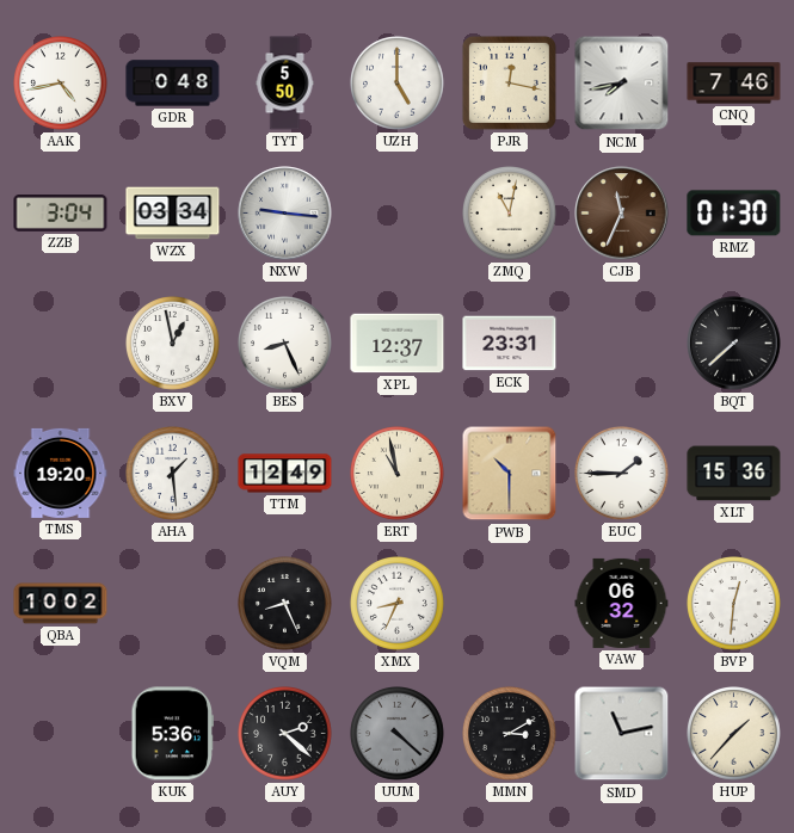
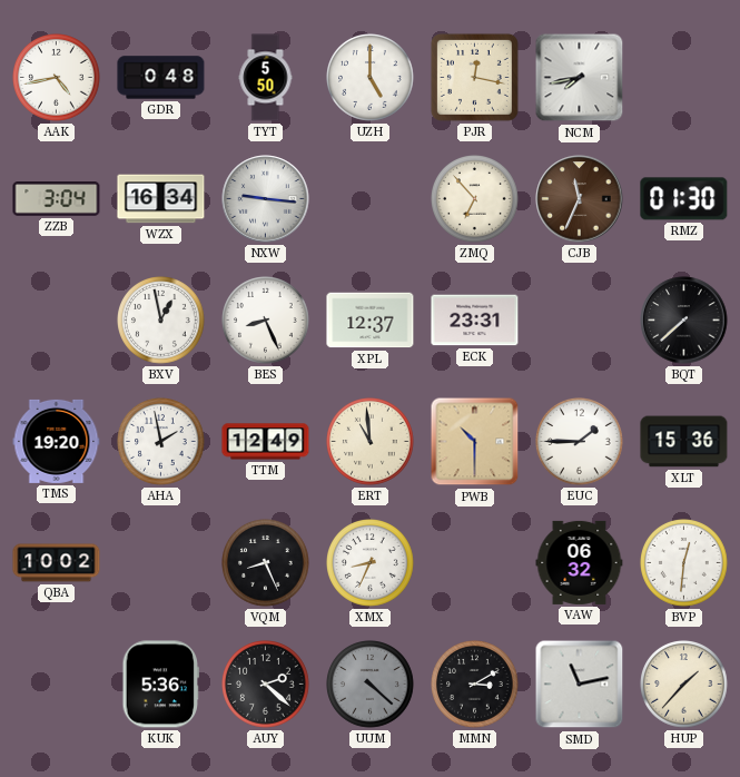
CNQ: 7:46 -> none (734, 84)
WZX: 03:34 -> 16:34 (161, 199)
ZMQ: 11:02 -> 6:53 (475, 199)
AHA: 1:29 -> 1:58 (161, 442)
ERT: 10:58 -> 10:59 (371, 442)
